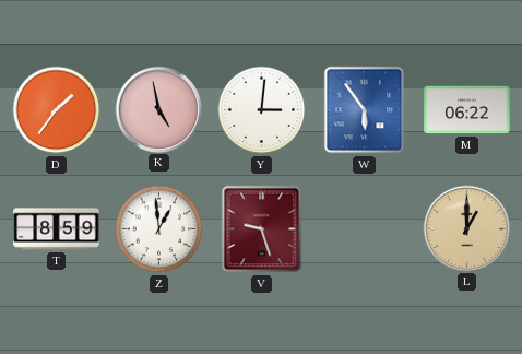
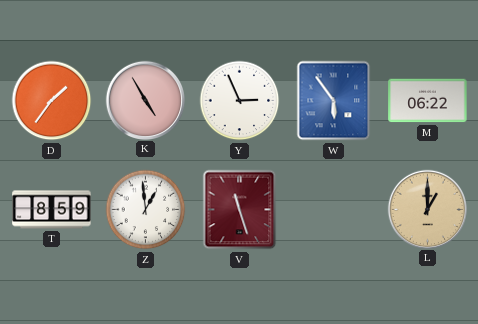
K: 4:58 -> 4:55 (145, 100)
Y: 3:01 -> 2:56 (240, 101)
V: 9:27 -> 11:27 (240, 210)
